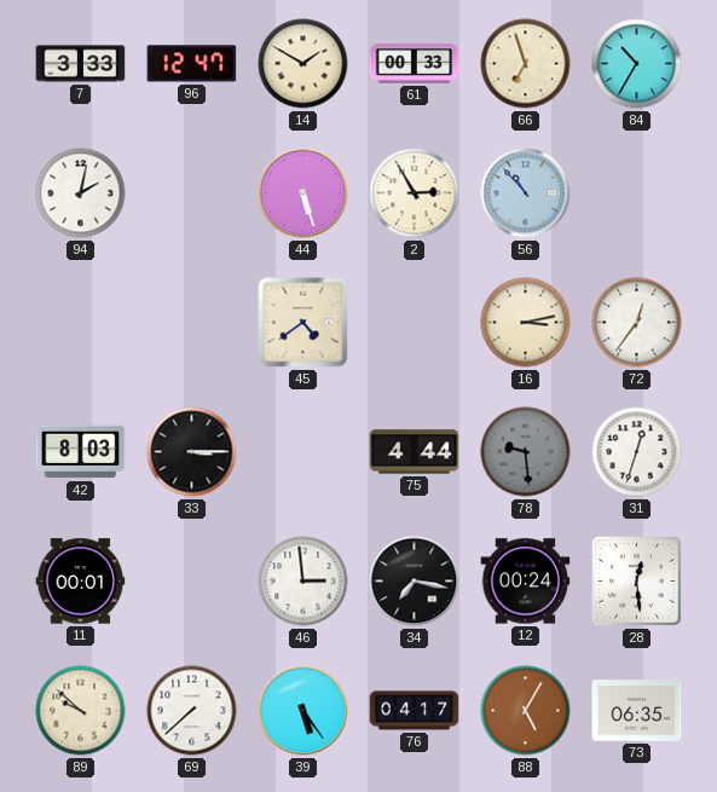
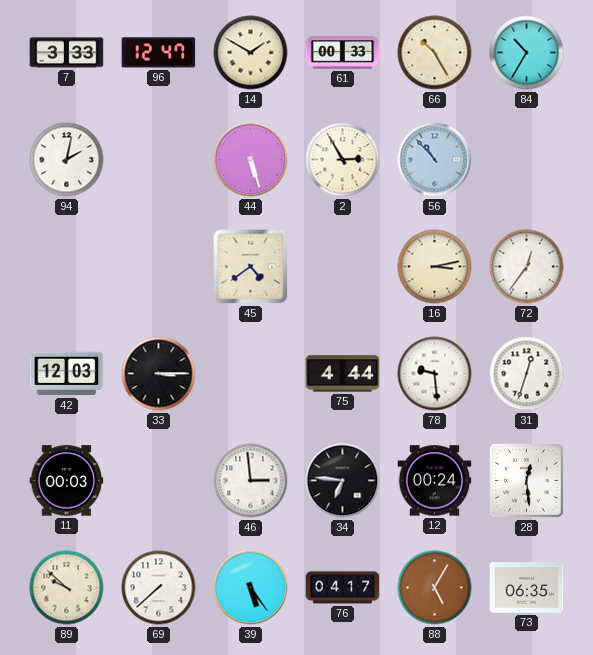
66: 6:57 -> 10:25 (435, 53)
42: 8:03 -> 12:03 (67, 374)
78 dial: grey -> white (435, 374)
11: 00:01 -> 00:03 (67, 481)
34: 7:17 -> 6:46 (343, 481)
